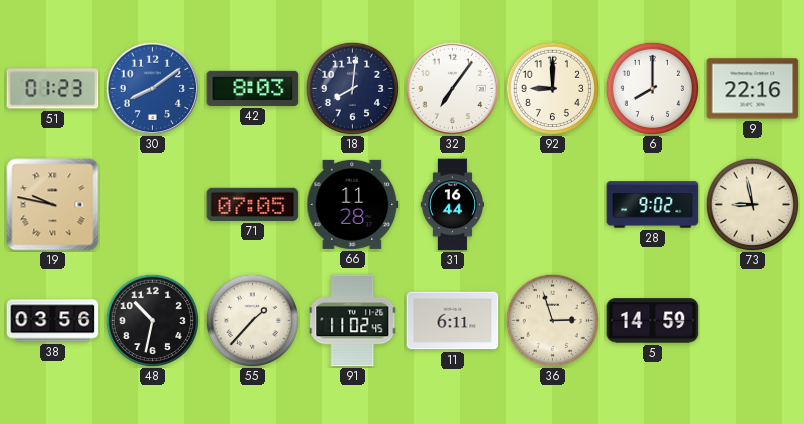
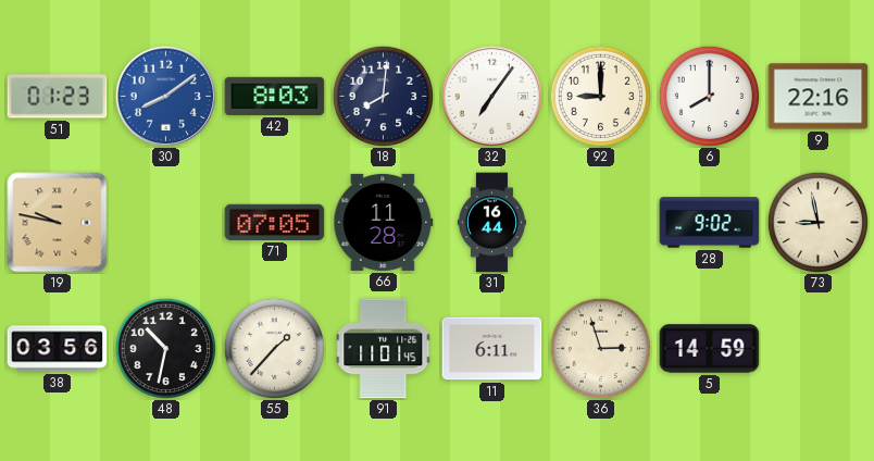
91: 11:02 -> 11:01 (384, 349)
